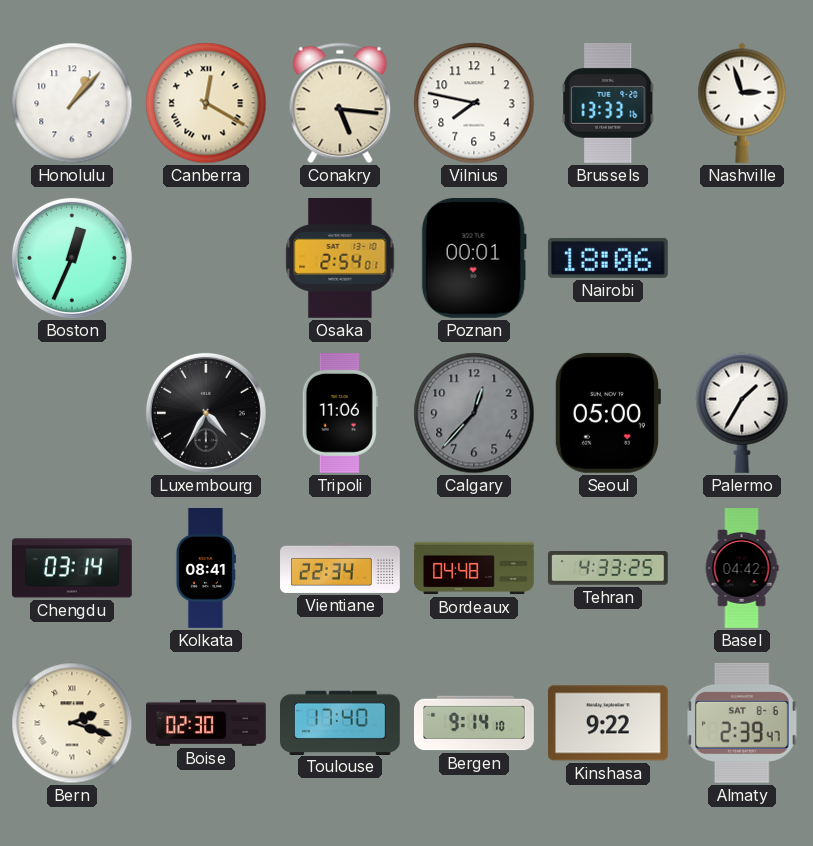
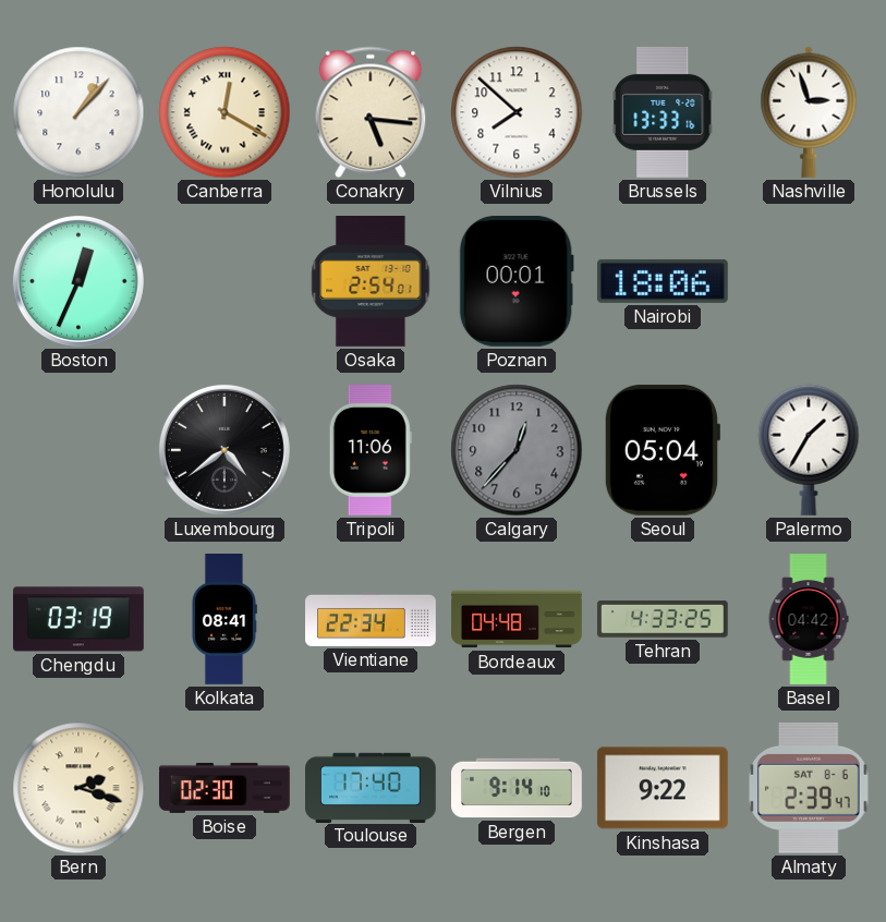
Vilnius: 7:47 -> 7:52 (517, 112)
Luxembourg: 4:35 -> 4:39 (224, 450)
Seoul: 05:00 -> 05:04 (662, 450)
Chengdu: 03:14 -> 03:19 (78, 619)
